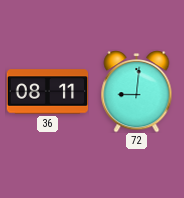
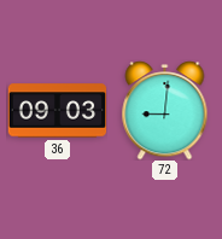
36: 08:11 -> 09:03 (57, 111)
